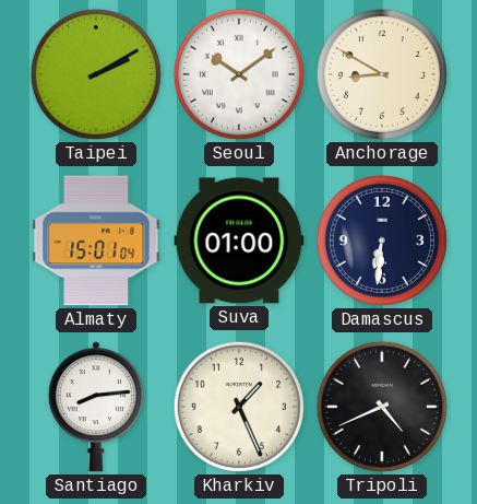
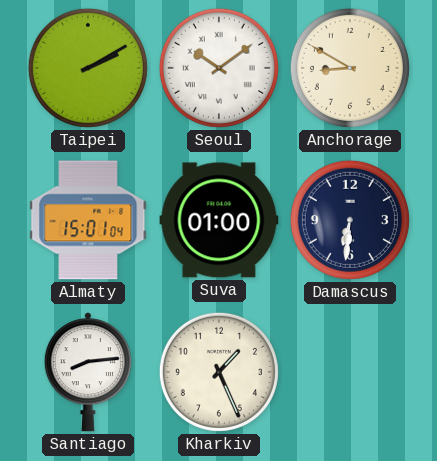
Tripoli: 4:41 -> none (382, 407)
